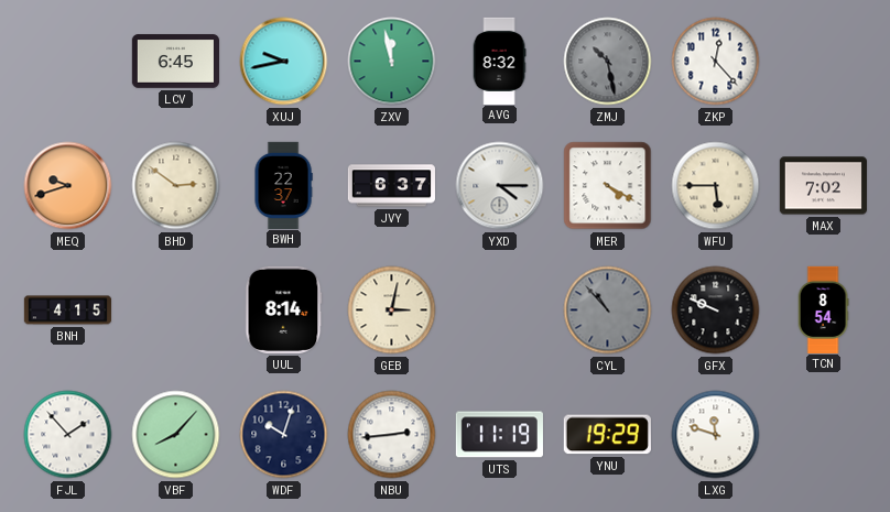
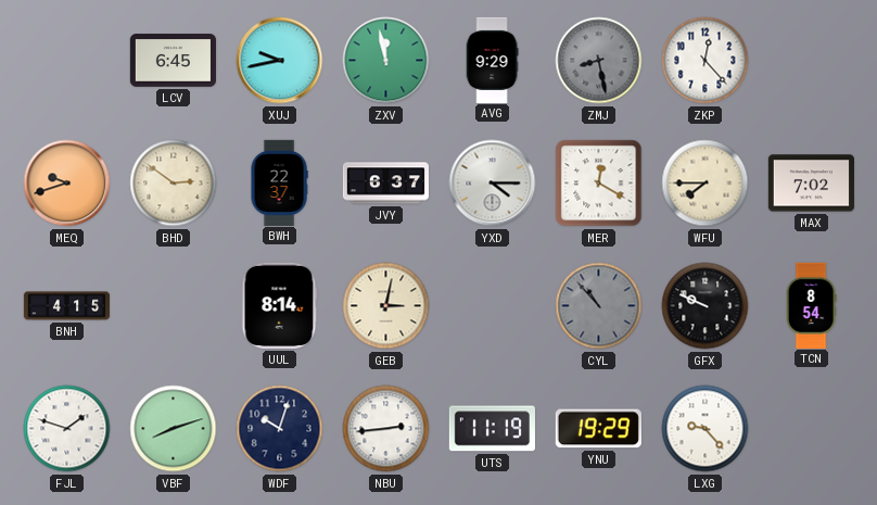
AVG: 8:32 -> 9:29 (492, 60)
ZMJ: 10:28 -> 8:28 (599, 61)
MER: 4:20 -> 12:20 (599, 184)
WFU: 5:45 -> 7:45 (706, 184)
FJL: 1:53 -> 1:48 (67, 429)
VBF: 8:07 -> 8:12 (174, 429)
LXG: 11:48 -> 9:23 (706, 429)
